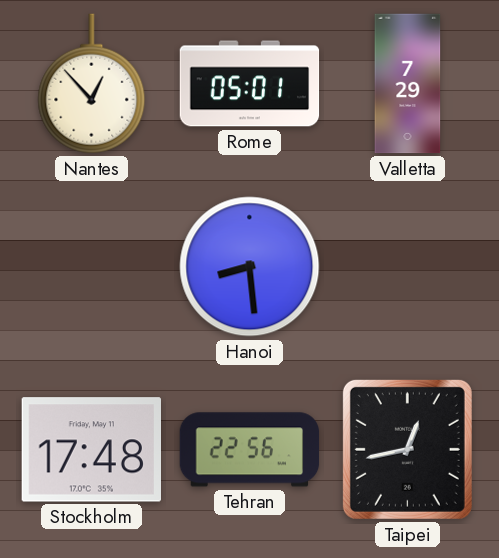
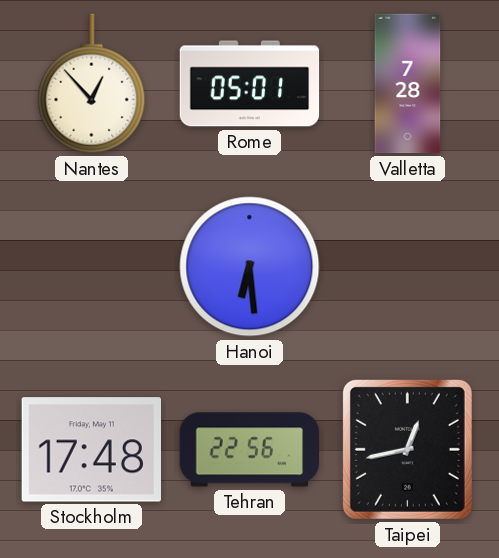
Valletta: 7:29 -> 7:28 (408, 84)
Hanoi: 8:29 -> 6:29 (250, 267)
